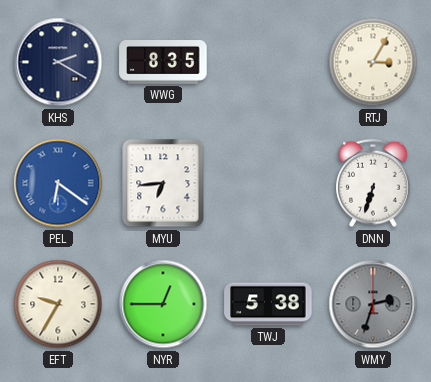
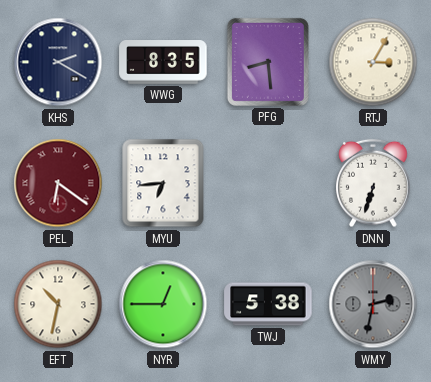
PFG: none -> 8:29 (268, 62)
PEL dial: blue -> burgundy (58, 183)
EFT: 9:35 -> 10:32 (58, 304)
WMY: 2:33 -> 2:32 (373, 304)
